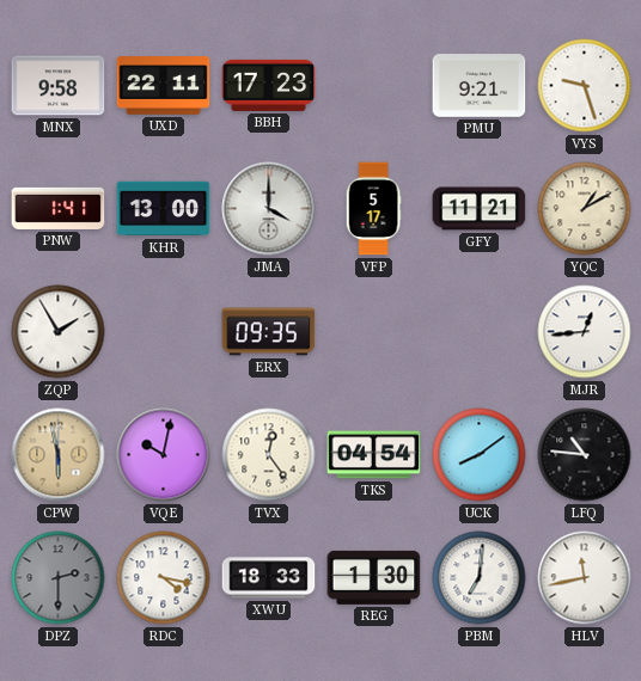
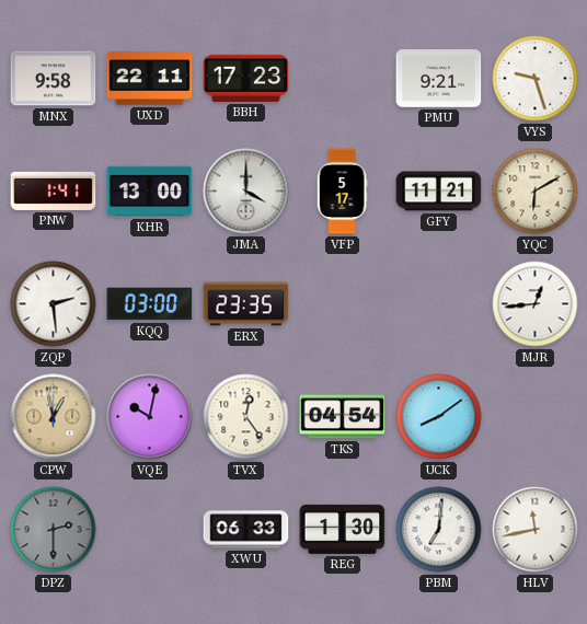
YQC: 1:10 -> 6:10 (536, 192)
ZQP: 1:55 -> 2:29 (54, 304)
KQQ: none -> 03:00 (150, 304)
ERX: 09:35 -> 23:35 (246, 304)
CPW: 5:58 -> 12:58 (54, 417)
LFQ: 10:46 -> none (585, 455)
RDC: 4:17 -> none (164, 578)
XWU: 18:33 -> 06:33 (246, 530)
